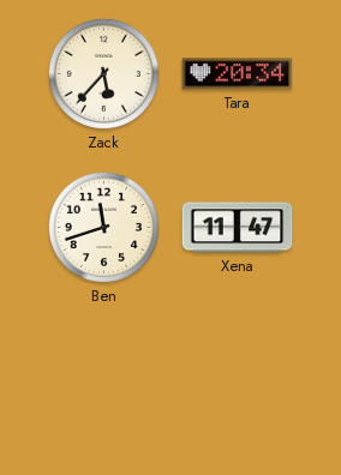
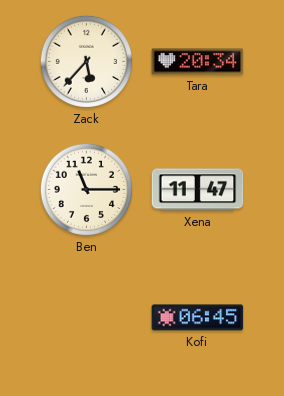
Ben: 11:42 -> 11:15 (86, 189)
Kofi: none -> 06:45 (198, 318)
